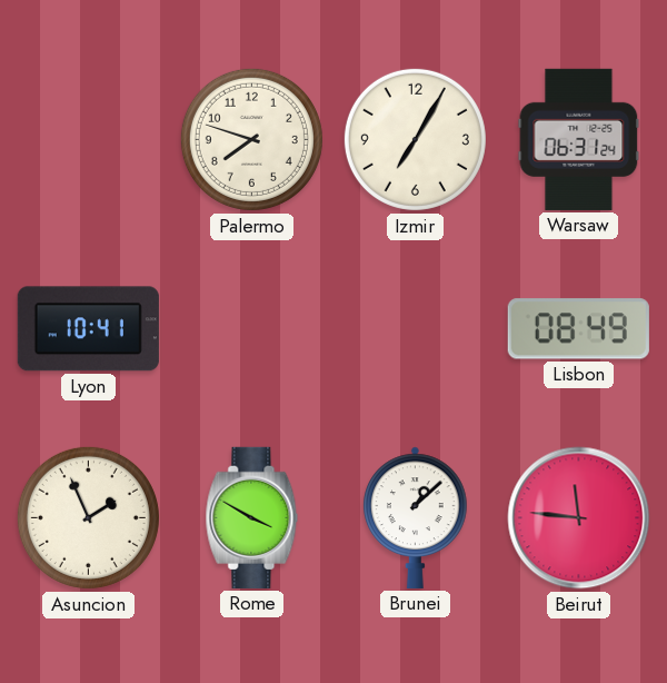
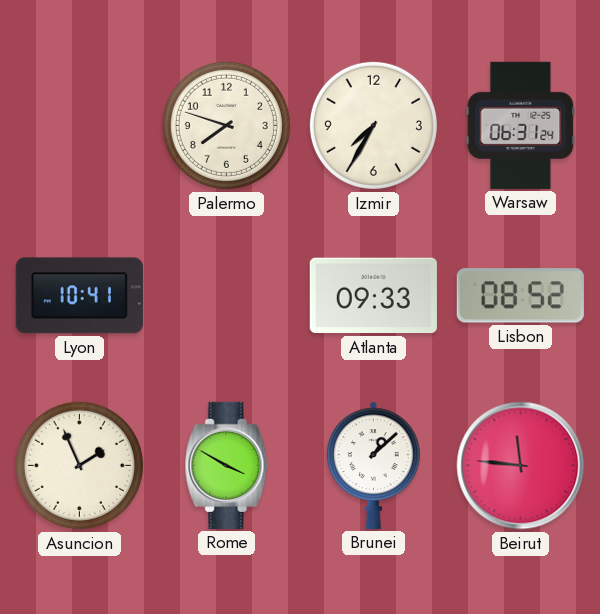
Izmir: 7:05 -> 7:35 (373, 125)
Atlanta: none -> 09:33 (373, 296)
Lisbon: 08:49 -> 08:52 (520, 296)
